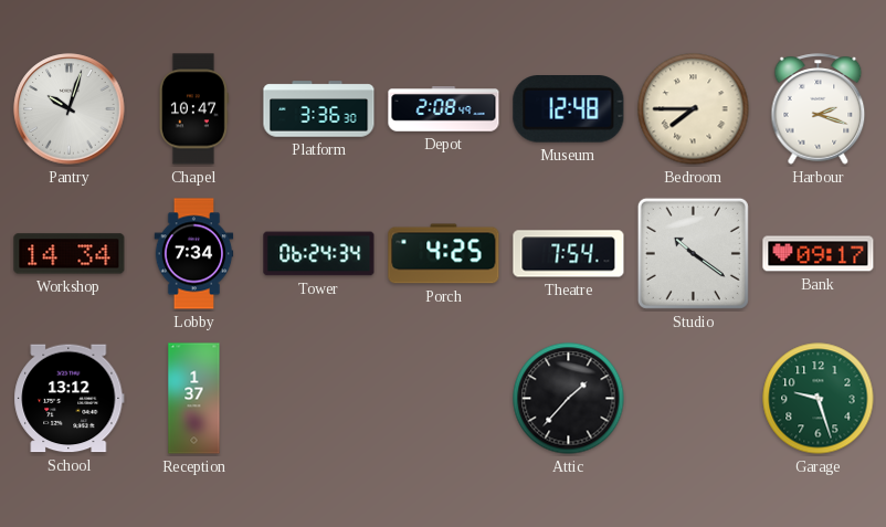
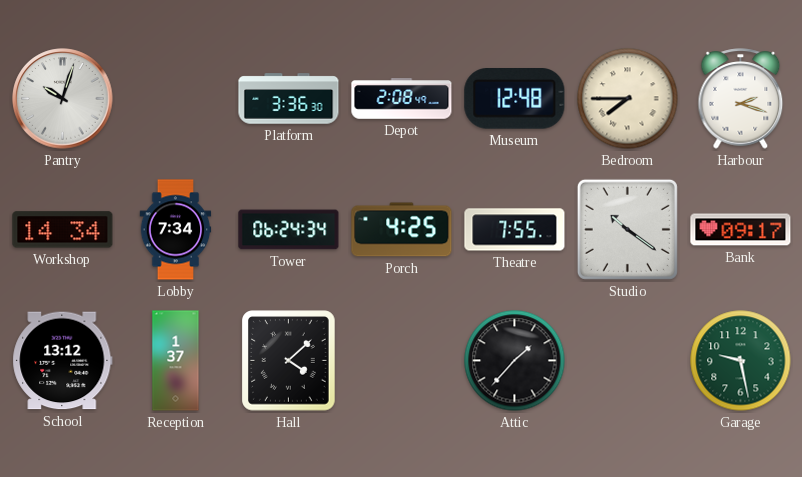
Chapel: 10:47 -> none (193, 109)
Theatre: 7:54 -> 7:55 (515, 230)
Hall: none -> 4:08 (289, 361)
Garage: 9:27 -> 9:28 (741, 361)
